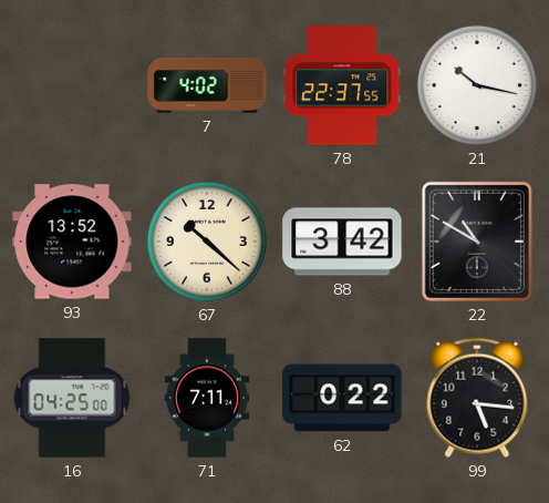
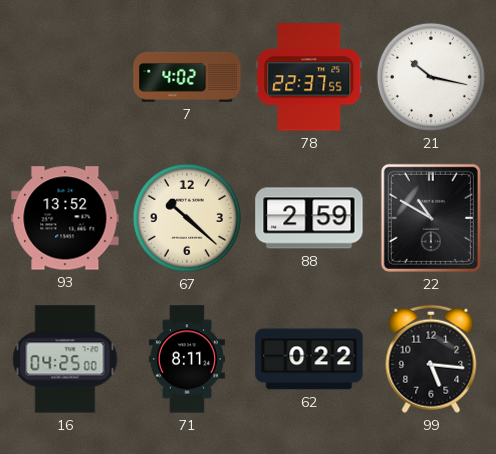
88: 3:42 -> 2:59 (309, 218)
71: 7:11 -> 8:11 (187, 359)
